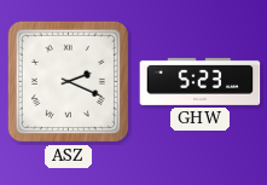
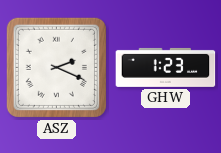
GHW: 5:23 -> 1:23 (166, 67)
